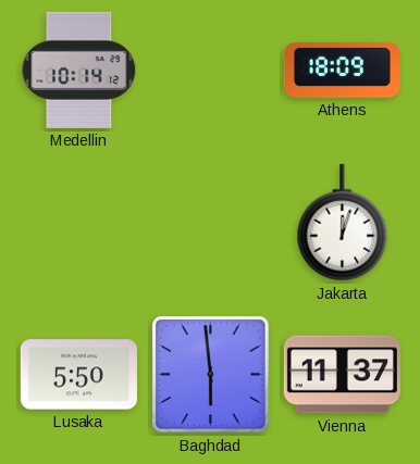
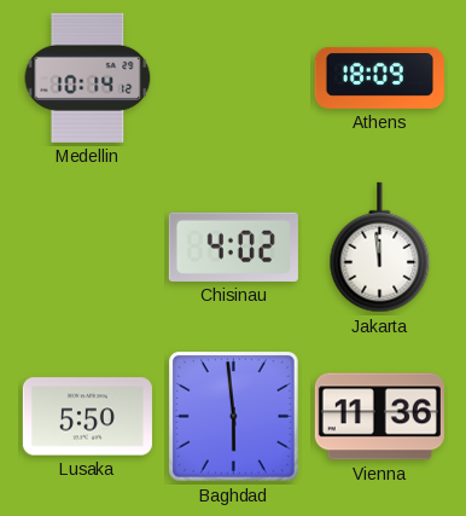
Chisinau: none -> 4:02 (233, 247)
Jakarta: 12:03 -> 11:59 (380, 248)
Vienna: 11:37 -> 11:36 (379, 417)
